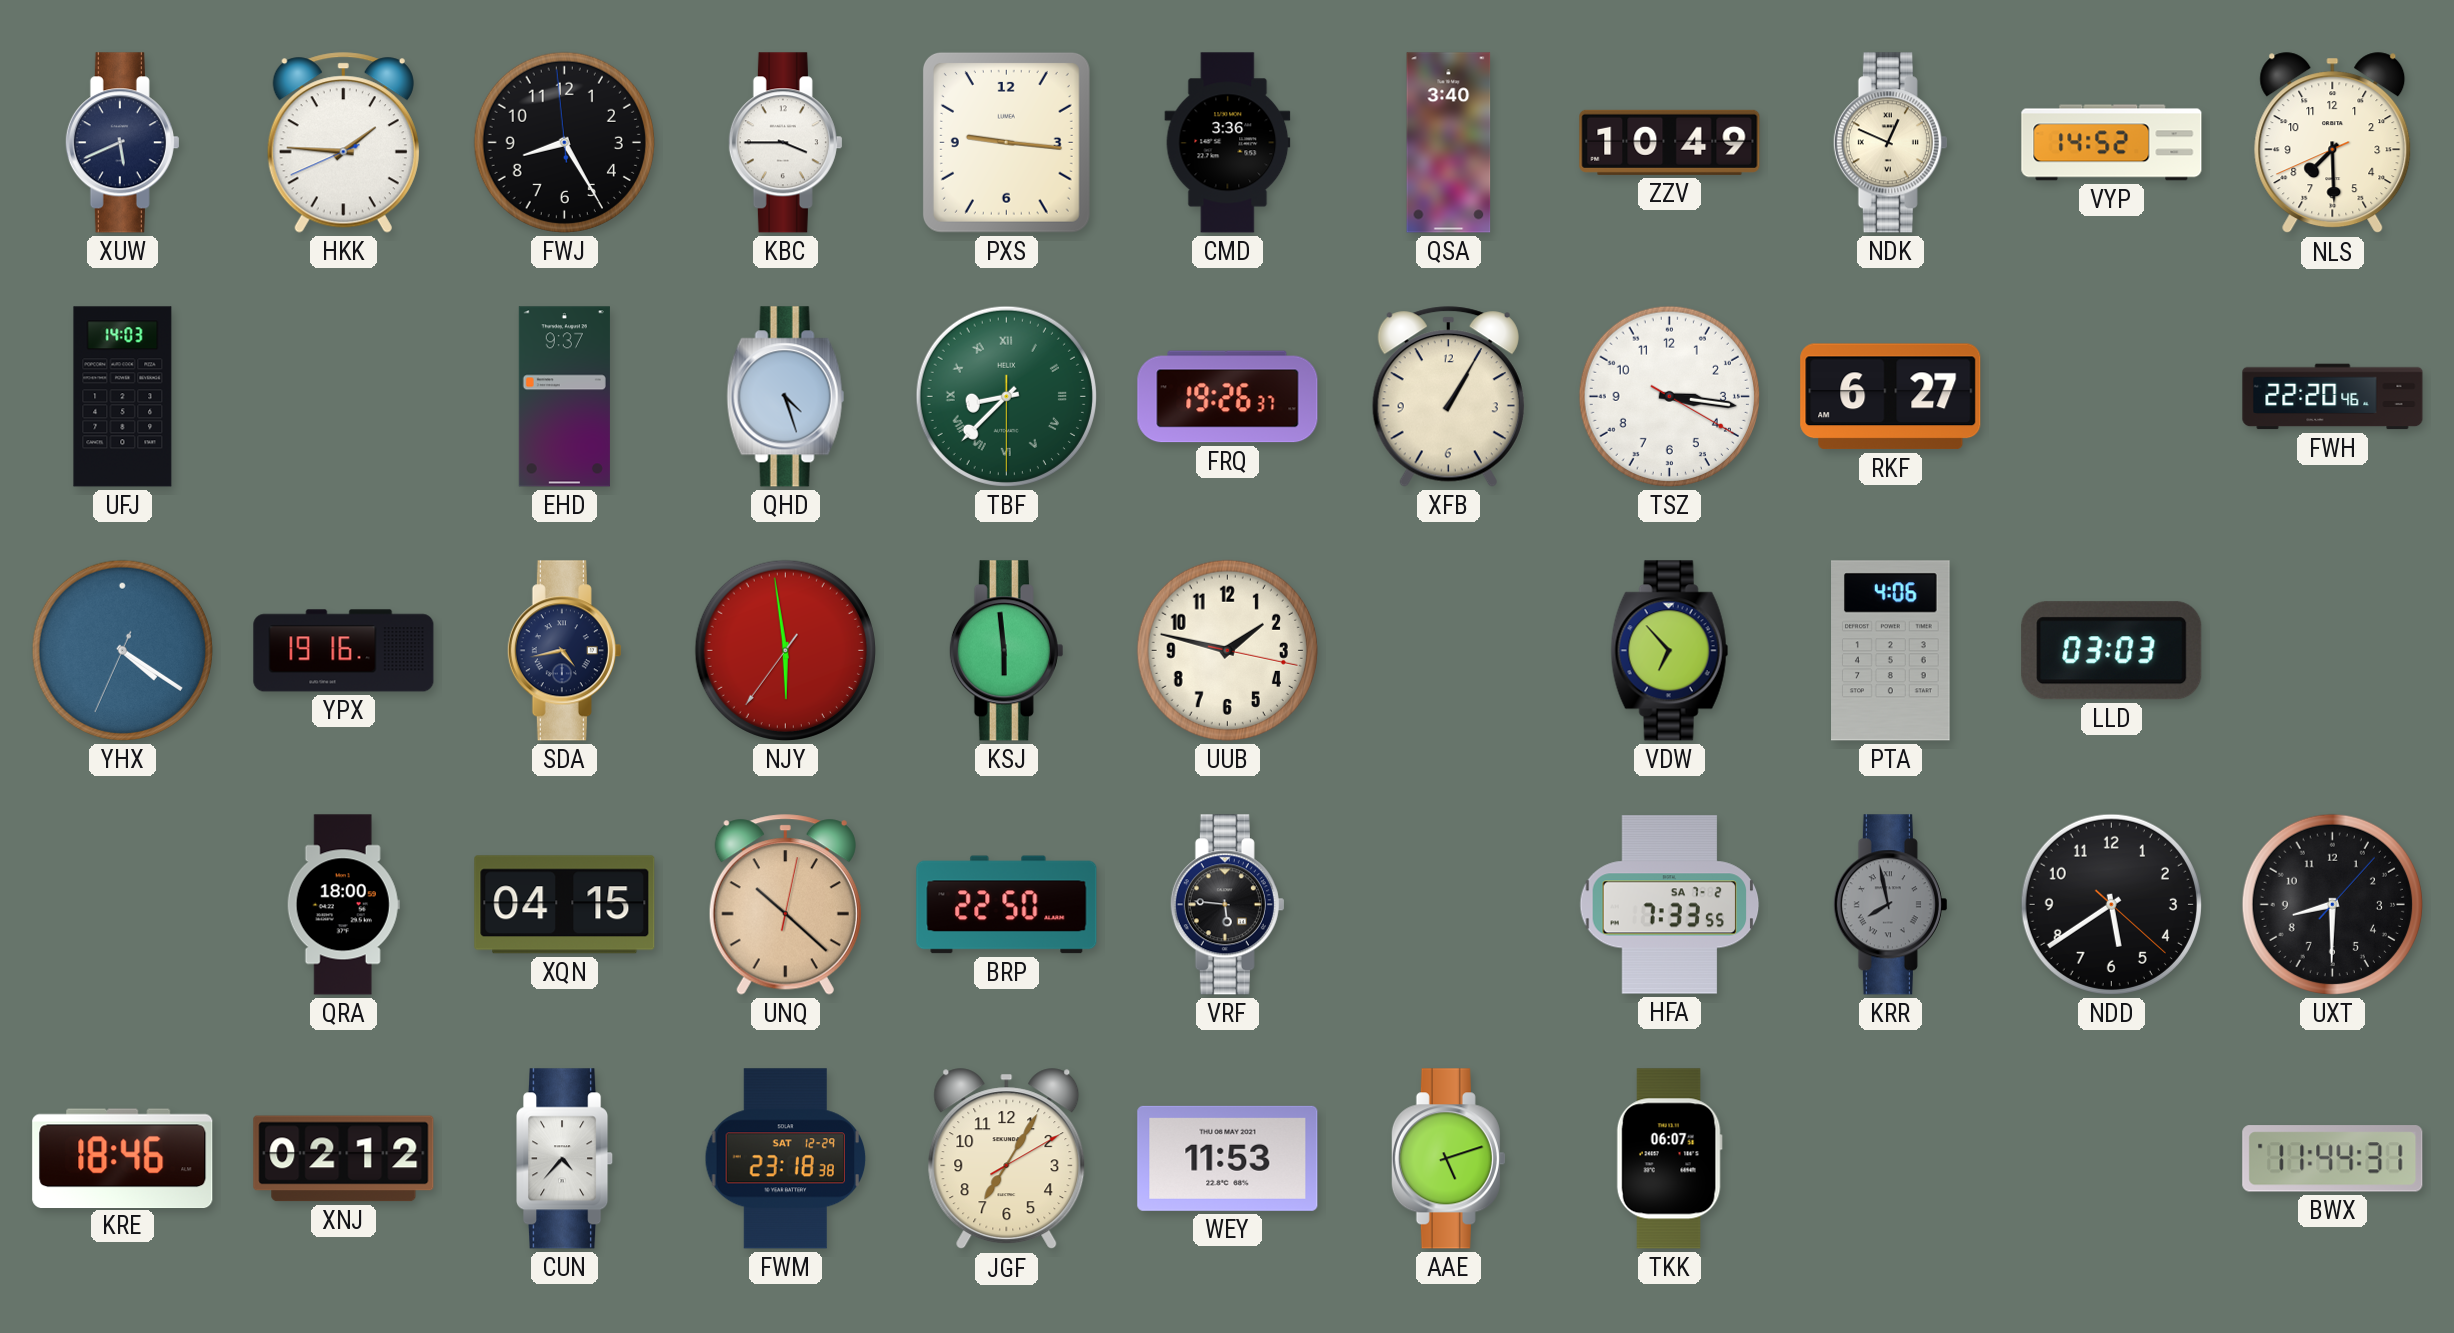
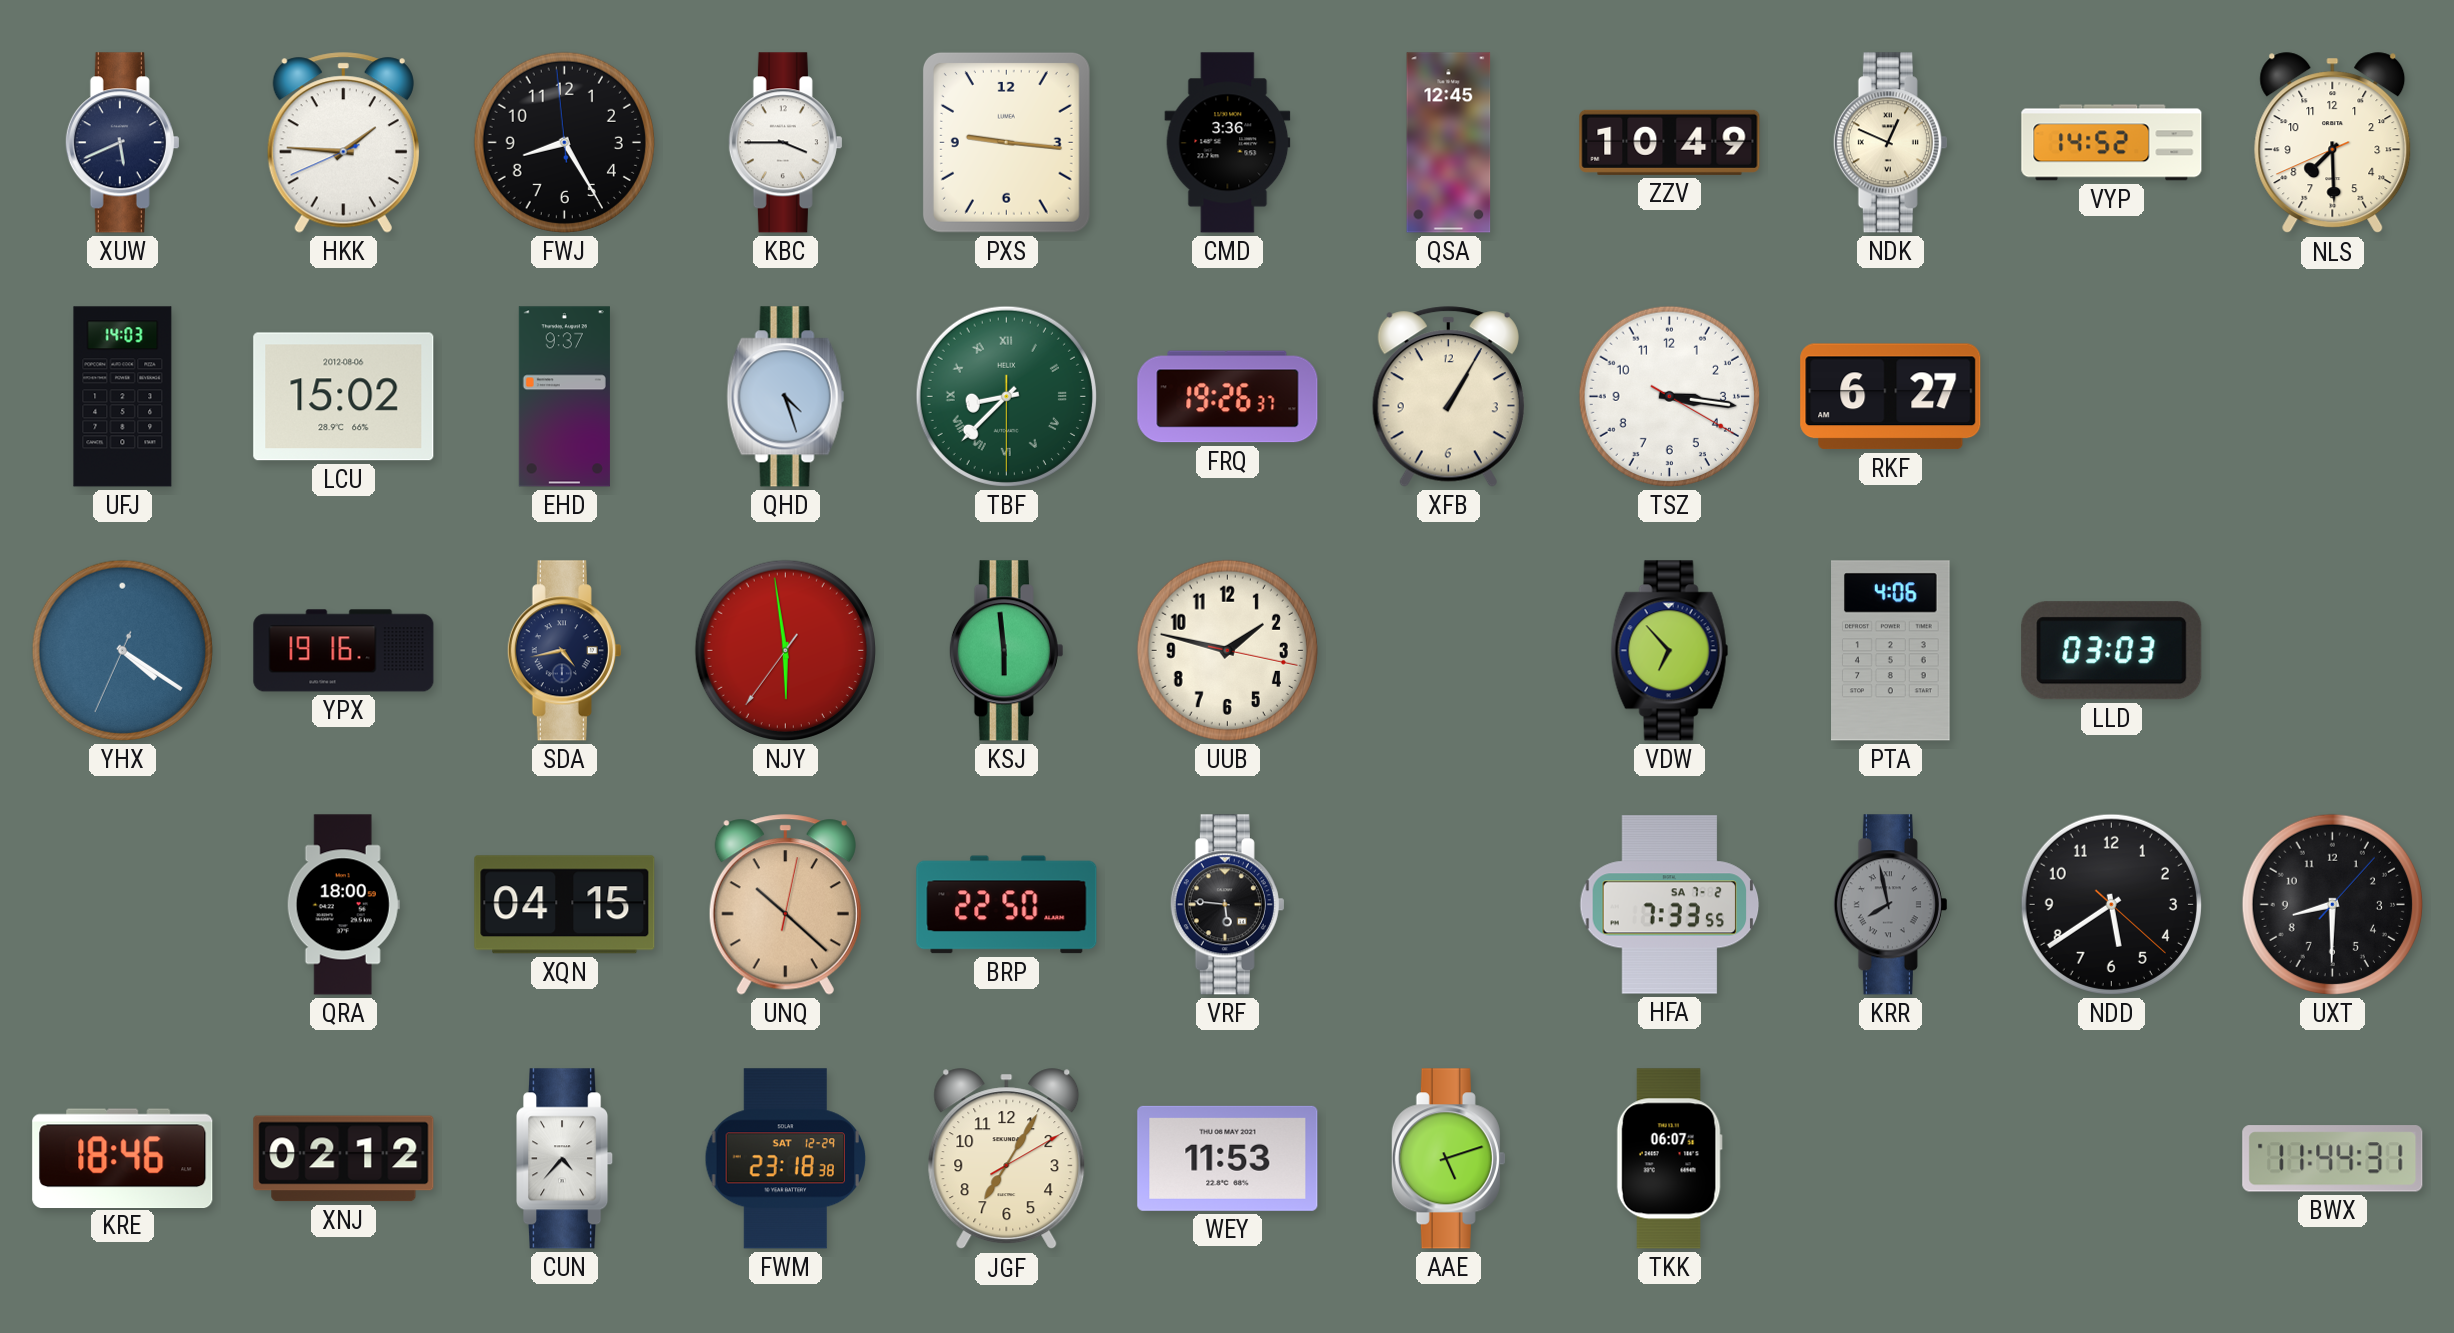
QSA: 3:40 -> 12:45 (1449, 143)
LCU: none -> 15:02 (344, 397)
FWH: 22:20 -> none (2333, 397)
